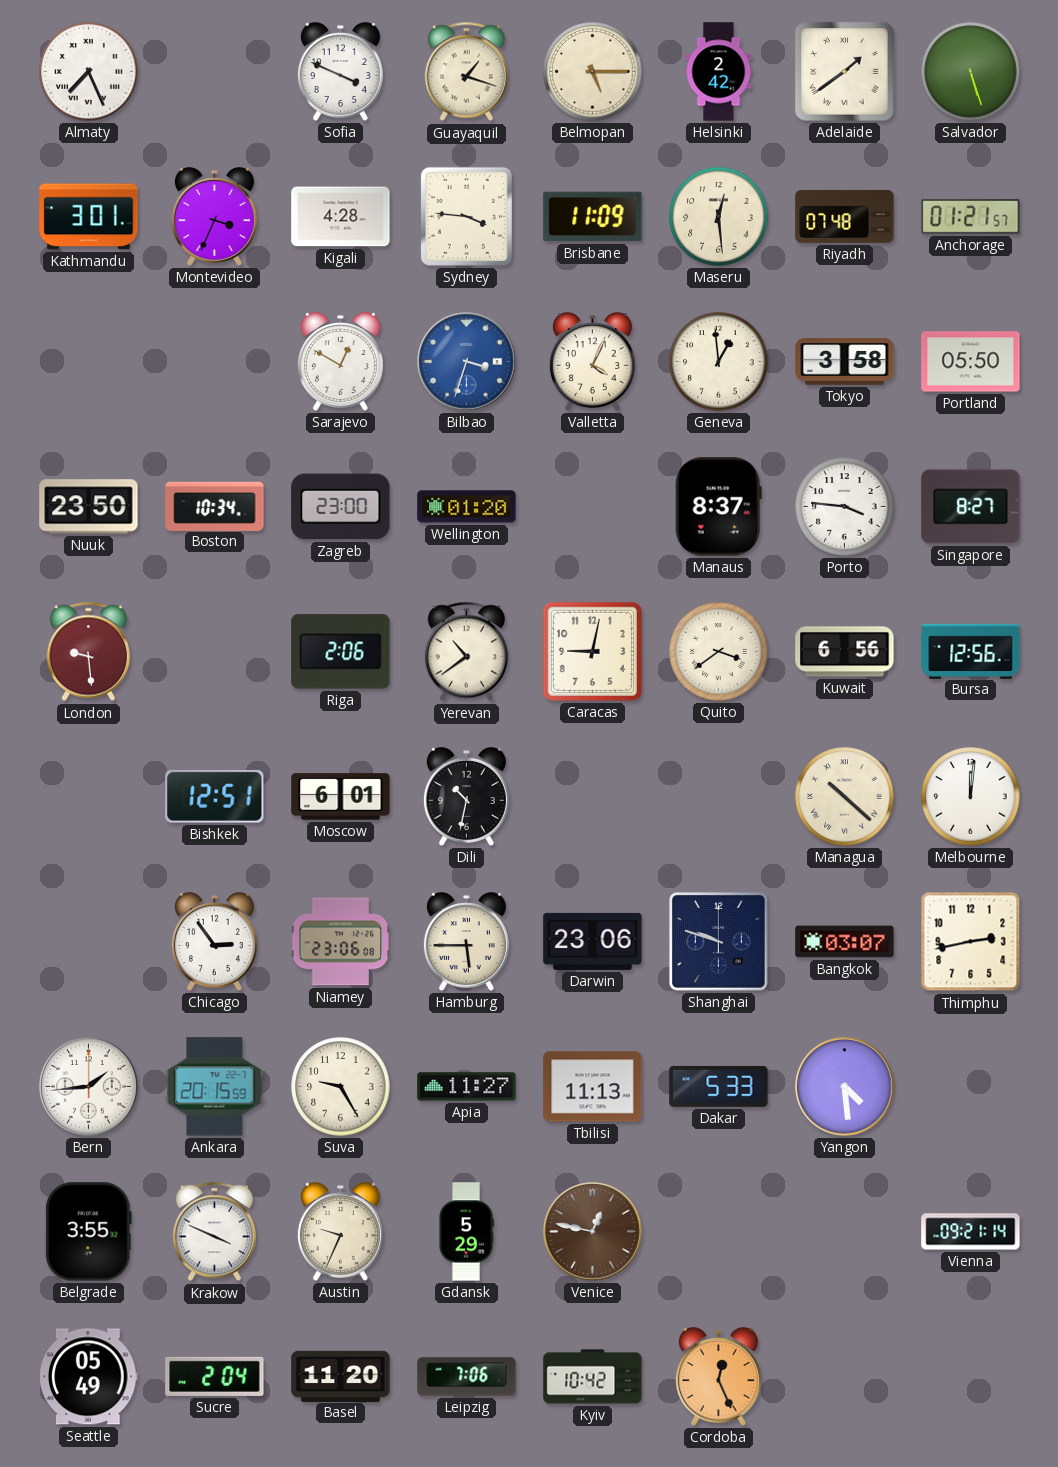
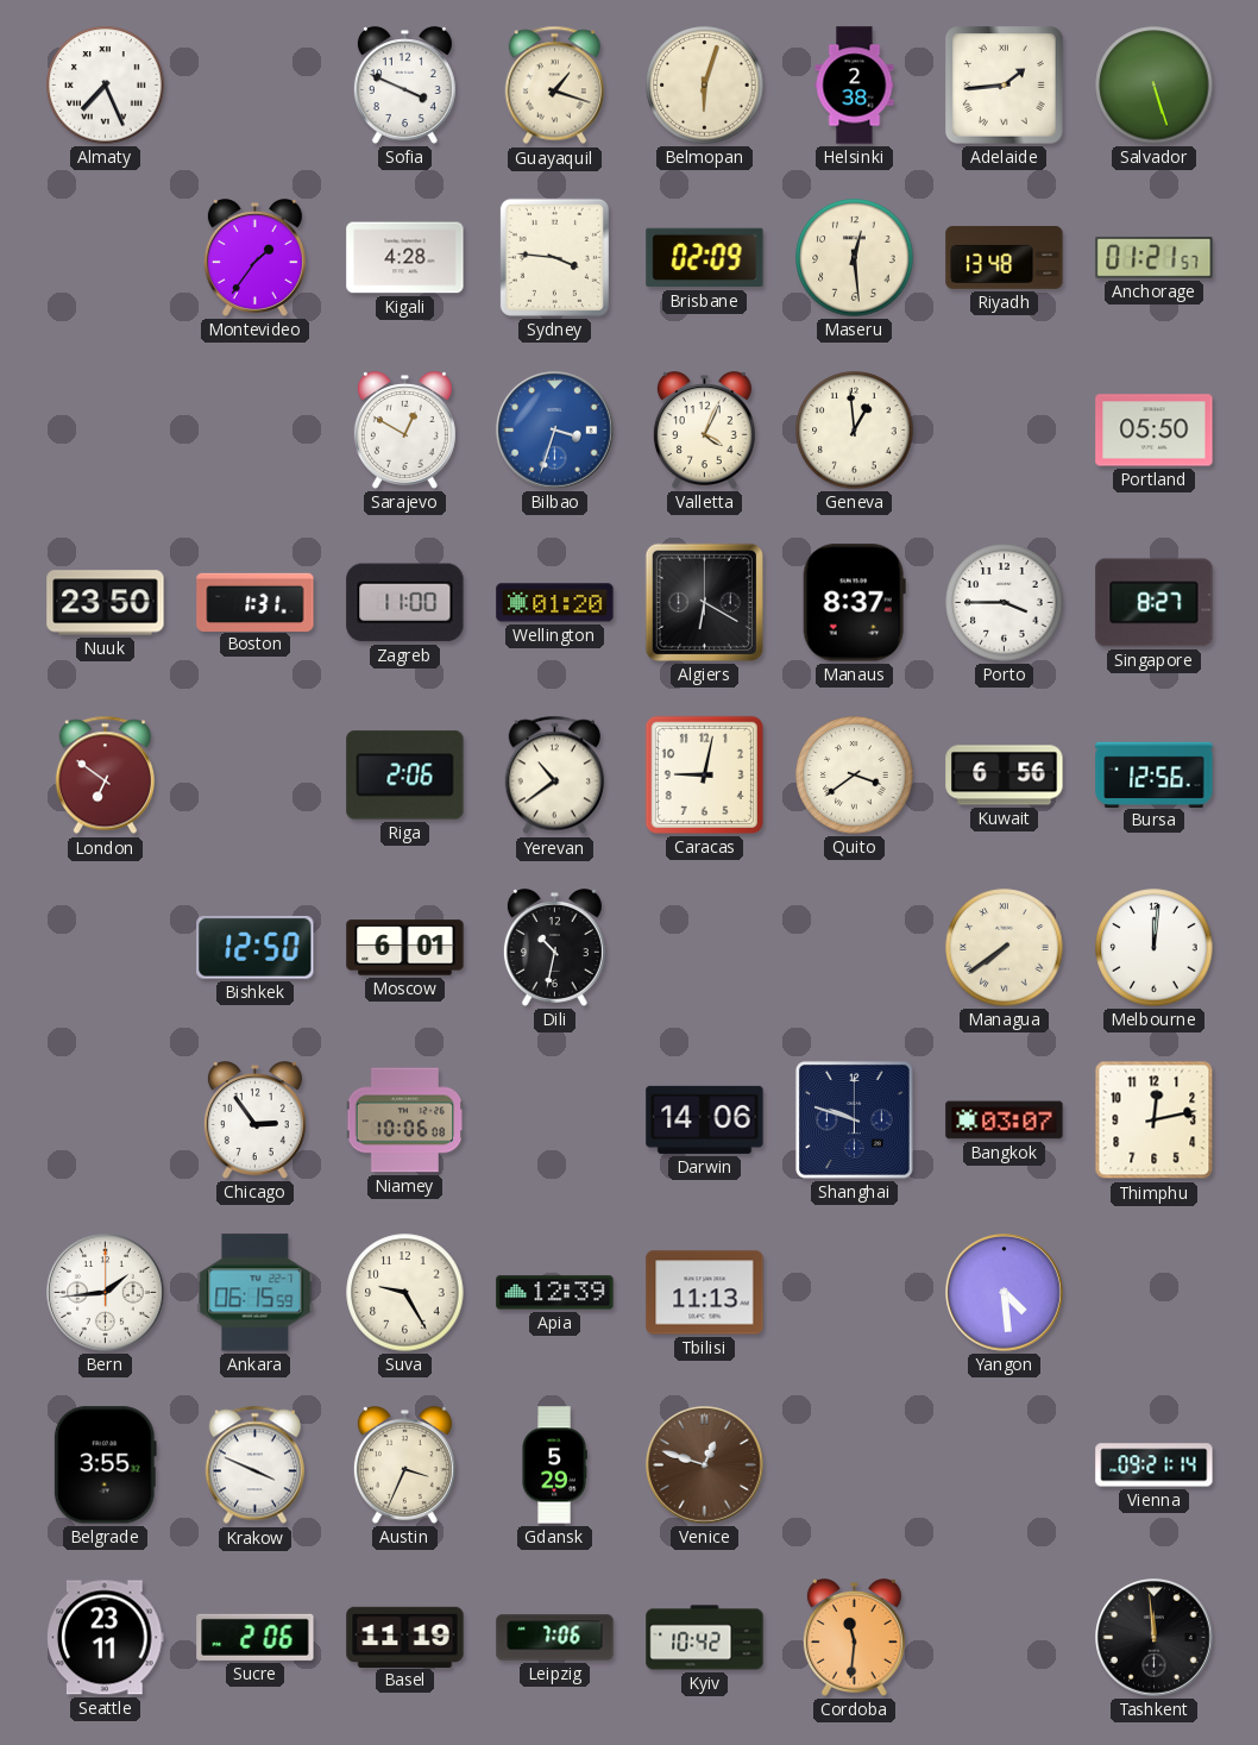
Belmopan: 5:15 -> 6:03 (705, 86)
Helsinki: 2:42 -> 2:38 (855, 86)
Adelaide: 1:39 -> 1:44 (1005, 86)
Kathmandu: 3:01 -> none (89, 217)
Montevideo: 3:34 -> 1:36 (254, 258)
Brisbane: 11:09 -> 02:09 (705, 258)
Riyadh: 07:48 -> 13:48 (1005, 257)
Tokyo: 3:58 -> none (845, 362)
Boston: 10:34 -> 1:31 (256, 602)
Zagreb: 23:00 -> 11:00 (405, 603)
Algiers: none -> 6:20 (704, 602)
Porto: 3:46 -> 3:45 (1005, 603)
London: 9:29 -> 6:51 (105, 776)
Bishkek: 12:51 -> 12:50 (256, 947)
Managua: 10:22 -> 7:39 (1005, 948)
Niamey: 23:06 -> 10:06 (405, 1121)
Hamburg: 5:45 -> none (466, 942)
Darwin: 23:06 -> 14:06 (705, 1119)
Thimphu: 2:43 -> 12:13 (1155, 1121)
Ankara: 20:15 -> 06:15 (256, 1293)
Apia: 11:27 -> 12:39 (555, 1293)
Dakar: 5:33 -> none (719, 1086)
Austin: 9:34 -> 3:34 (404, 1465)
Venice: 12:47 -> 12:48 (705, 1465)
Seattle: 05:49 -> 23:11 (106, 1638)
Sucre: 2:04 -> 2:06 (256, 1637)
Basel: 11:20 -> 11:19 (405, 1637)
Cordoba: 12:26 -> 11:31 (854, 1638)
Tashkent: none -> 11:59 (1155, 1638)
